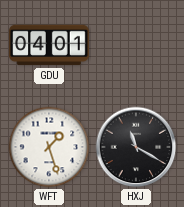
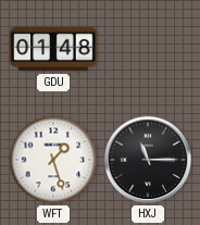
GDU: 04:01 -> 01:48 (53, 49)
HXJ: 11:20 -> 11:15 (148, 160)
